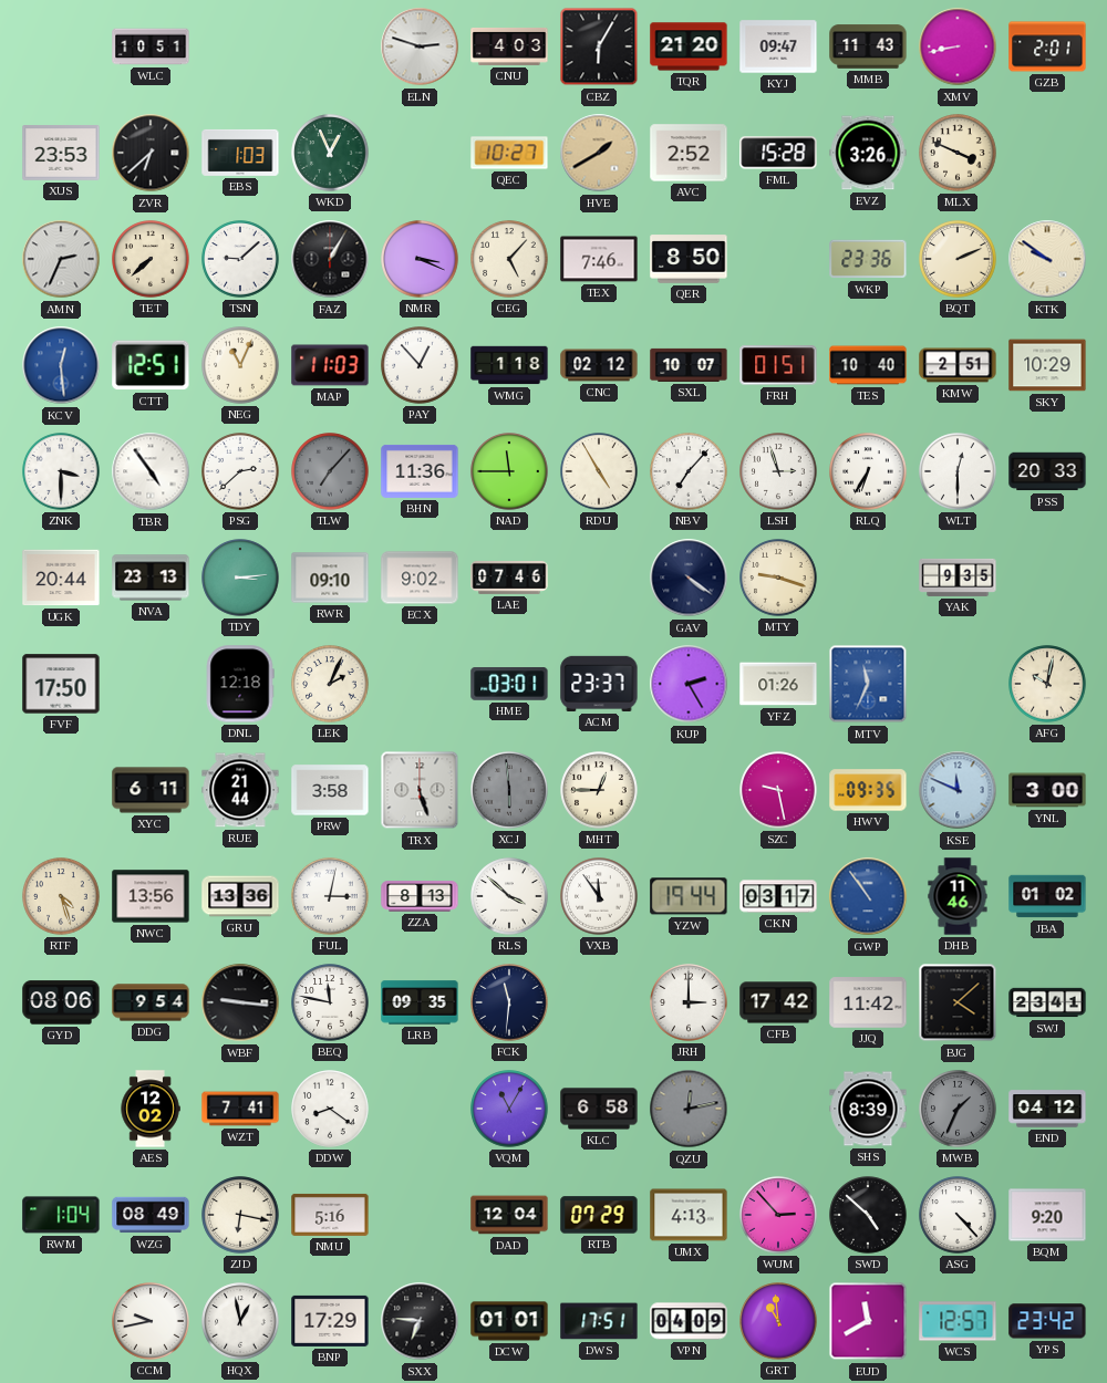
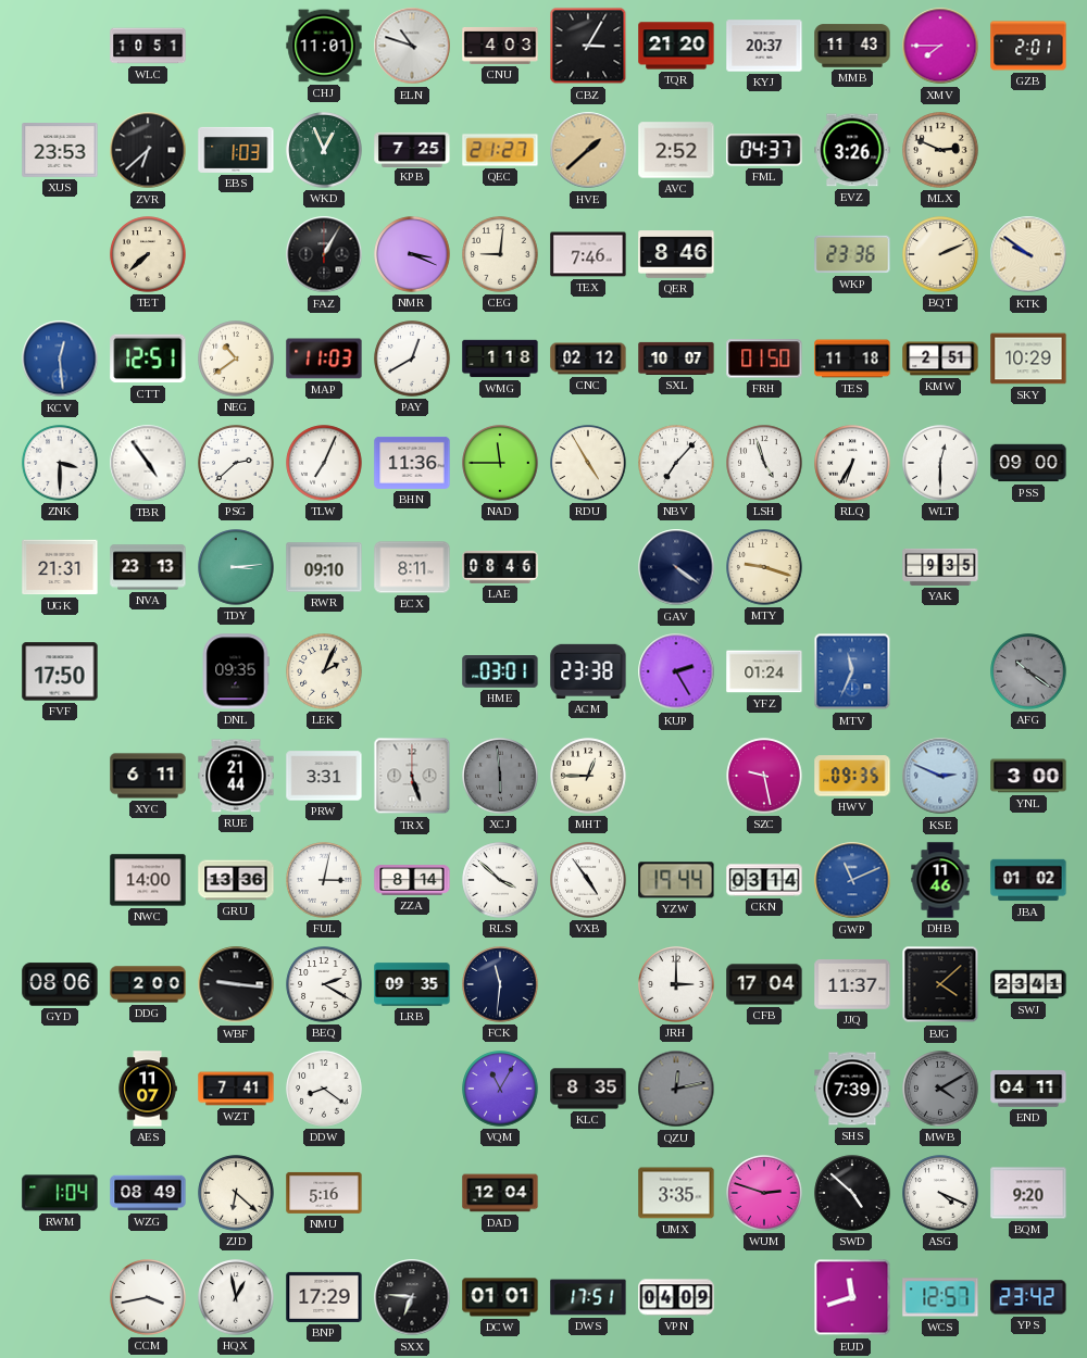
CHJ: none -> 11:01 (324, 46)
ELN: 2:48 -> 10:48 (412, 46)
CBZ: 6:05 -> 3:05 (588, 46)
KYJ: 09:47 -> 20:37 (764, 46)
XMV: 8:43 -> 7:45 (940, 46)
KPB: none -> 7:25 (412, 149)
QEC: 10:27 -> 21:27 (500, 150)
HVE: 1:40 -> 1:38 (588, 150)
FML: 15:28 -> 04:37 (764, 150)
MLX: 3:49 -> 2:49 (940, 150)
AMN: 2:34 -> none (61, 259)
TSN: 9:08 -> none (240, 259)
CEG: 5:07 -> 9:01 (500, 254)
QER: 8:50 -> 8:46 (676, 254)
NEG: 11:04 -> 10:39 (236, 359)
PAY: 12:53 -> 12:40 (412, 359)
FRH: 01:51 -> 01:50 (764, 359)
TES: 10:40 -> 11:18 (852, 359)
TLW: 7:07 -> 7:04 (324, 463)
TLW dial: grey -> white (324, 463)
LSH: 2:57 -> 4:57 (764, 463)
PSS: 20:33 -> 09:00 (1028, 463)
UGK: 20:44 -> 21:31 (60, 567)
ECX: 9:02 -> 8:11 (412, 567)
LAE: 07:46 -> 08:46 (500, 567)
DNL: 12:18 -> 09:35 (236, 671)
ACM: 23:37 -> 23:38 (588, 671)
YFZ: 01:26 -> 01:24 (764, 671)
AFG: 10:02 -> 10:21 (1028, 671)
AFG dial: cream -> grey (1028, 671)
PRW: 3:58 -> 3:31 (324, 776)
KSE: 11:49 -> 2:49 (940, 776)
RTF: 4:27 -> none (61, 896)
NWC: 13:56 -> 14:00 (148, 880)
ZZA: 8:13 -> 8:14 (412, 880)
VXB: 11:54 -> 4:54 (588, 880)
CKN: 03:17 -> 03:14 (764, 880)
GWP: 10:54 -> 11:11 (852, 880)
DDG: 9:54 -> 2:00 (148, 984)
BEQ: 11:47 -> 2:20 (324, 984)
CFB: 17:42 -> 17:04 (764, 984)
JJQ: 11:42 -> 11:37 (852, 984)
AES: 12:02 -> 11:07 (148, 1089)
KLC: 6:58 -> 8:35 (588, 1089)
SHS: 8:39 -> 7:39 (852, 1089)
MWB: 1:34 -> 4:10 (940, 1089)
END: 04:12 -> 04:11 (1028, 1089)
ZJD: 6:17 -> 6:22 (236, 1193)
RTB: 07:29 -> none (599, 1215)
UMX: 4:13 -> 3:35 (676, 1193)
WUM: 2:53 -> 2:48 (764, 1193)
ASG: 4:23 -> 4:19 (940, 1193)
CCM: 9:43 -> 3:43 (148, 1297)
GRT: 10:59 -> none (778, 1321)
EUD: 11:40 -> 11:42 (852, 1297)
